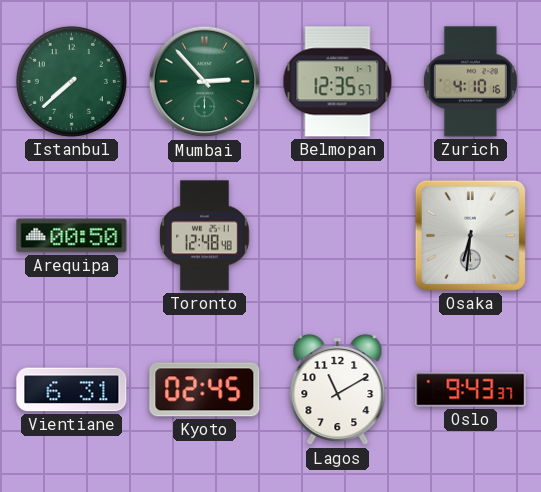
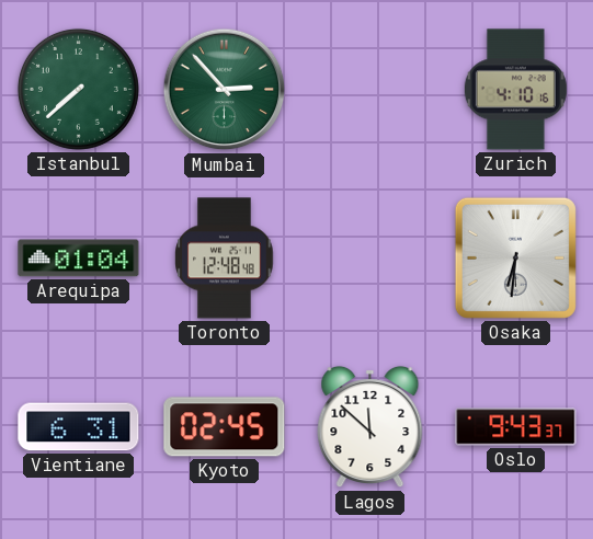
Belmopan: 12:35 -> none (338, 82)
Arequipa: 00:50 -> 01:04 (79, 259)
Lagos: 11:10 -> 11:52 (370, 427)
